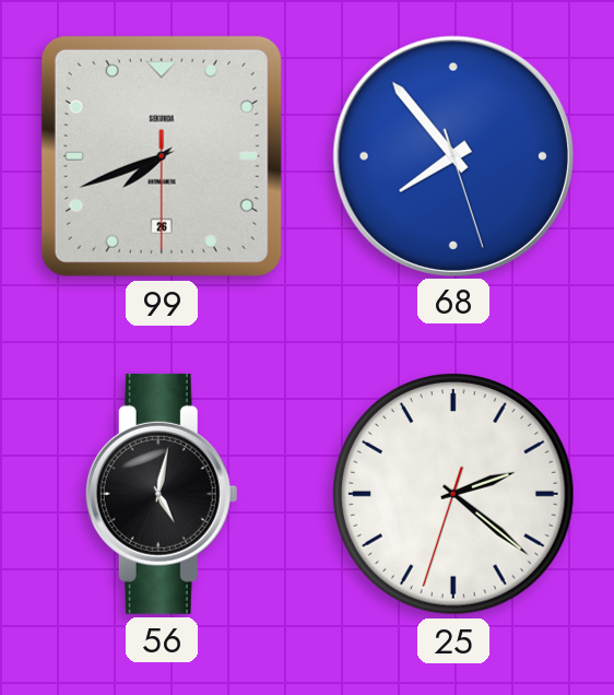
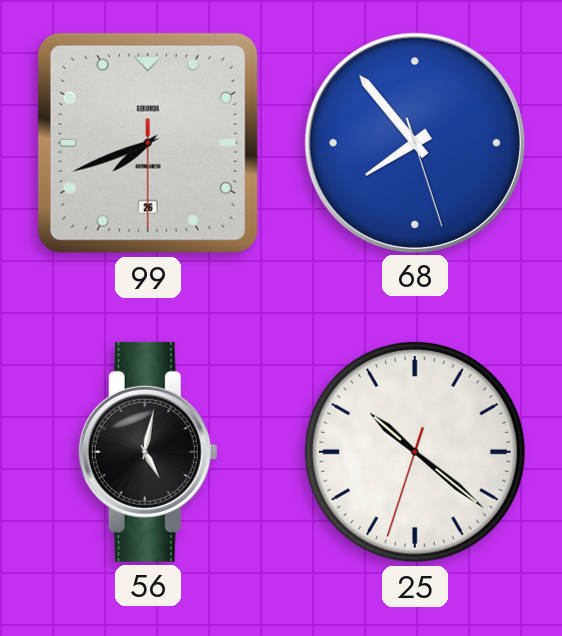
25: 2:21 -> 10:21 (416, 453)
